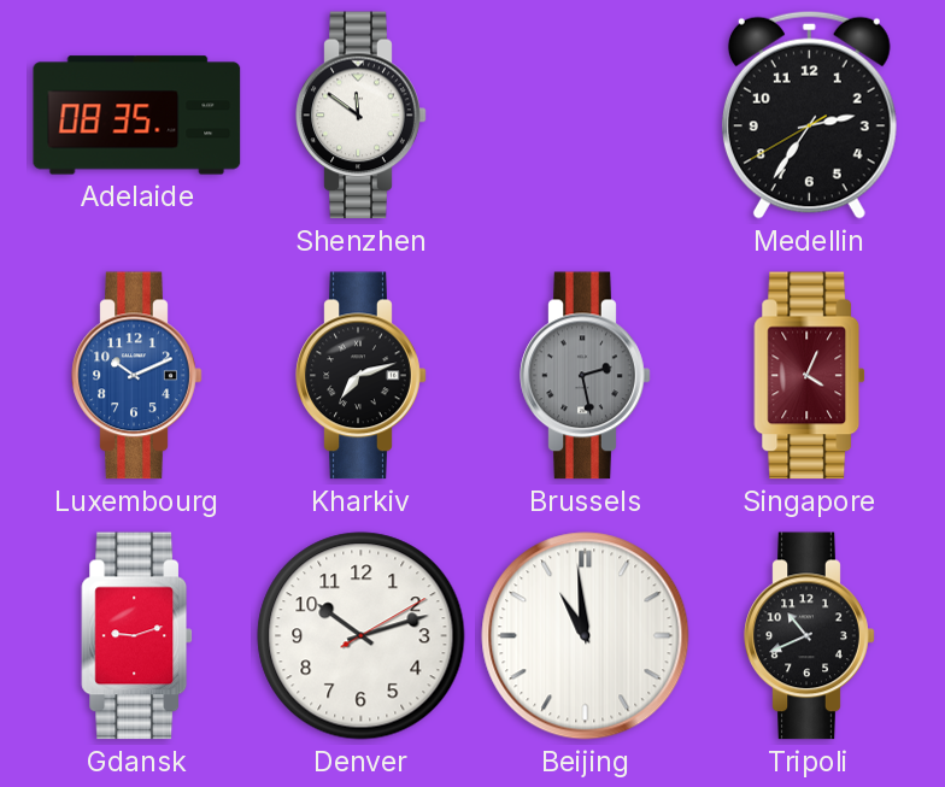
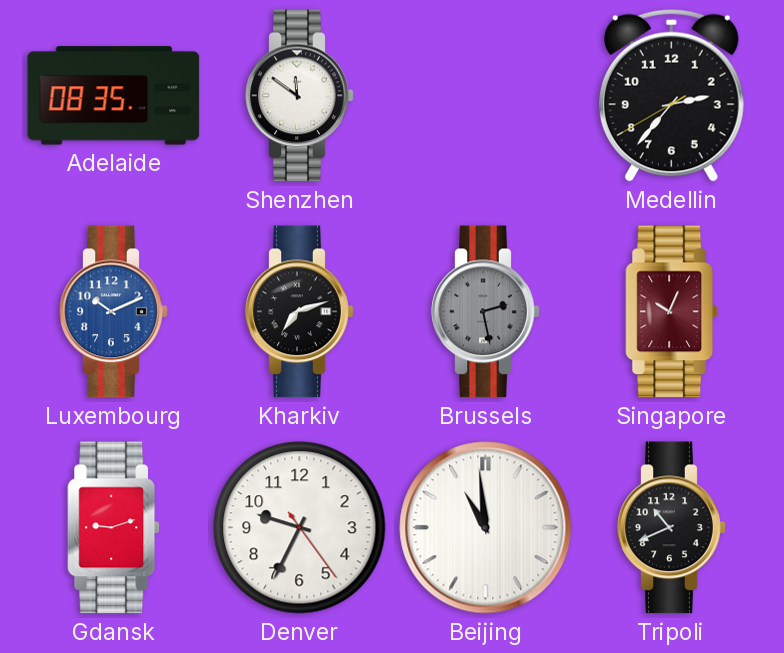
Medellin: 2:35 -> 2:36 (671, 95)
Singapore: 4:04 -> 10:04 (672, 312)
Denver: 10:12 -> 9:34 (300, 528)
